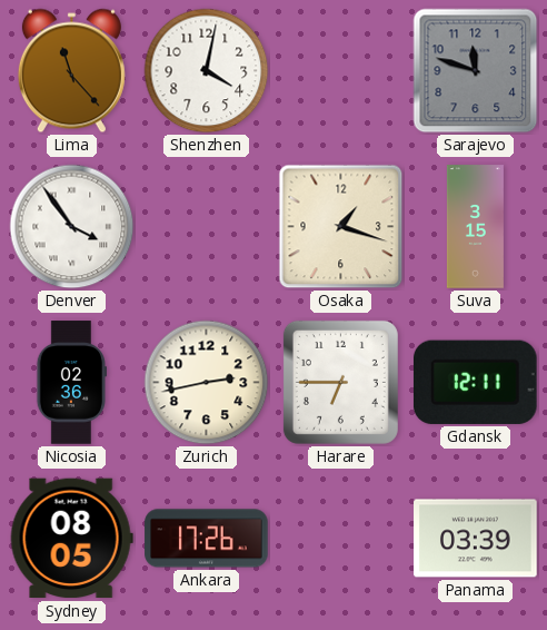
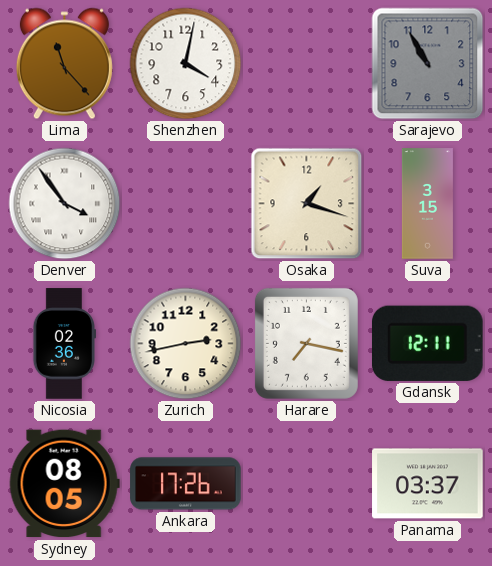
Sarajevo: 11:48 -> 10:55 (428, 64)
Harare: 6:45 -> 7:17 (306, 343)
Panama: 03:39 -> 03:37 (428, 484)
